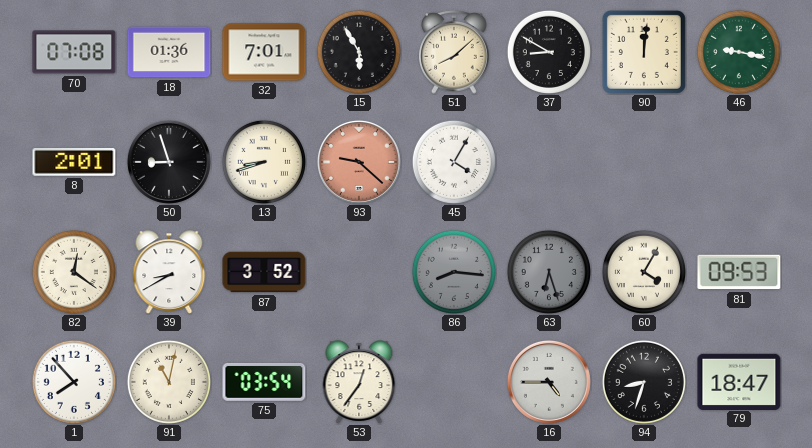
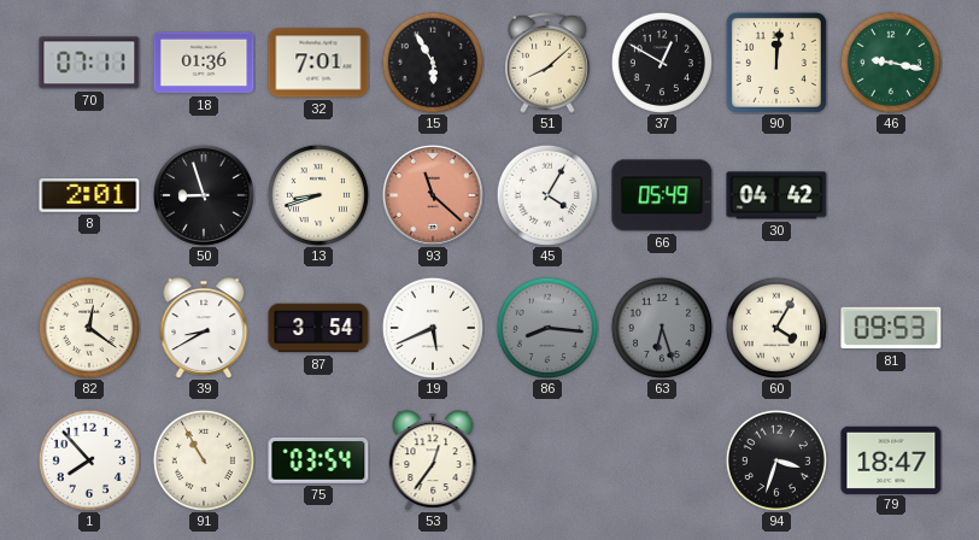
70: 07:08 -> 07:11 (89, 63)
37: 8:50 -> 12:50 (662, 63)
93: 9:22 -> 11:22 (433, 195)
66: none -> 05:49 (662, 195)
30: none -> 04:42 (776, 195)
87: 3:52 -> 3:54 (318, 328)
19: none -> 5:41 (433, 328)
91: 11:02 -> 10:55 (204, 460)
16: 4:45 -> none (549, 382)
94: 8:33 -> 3:33 (776, 460)
